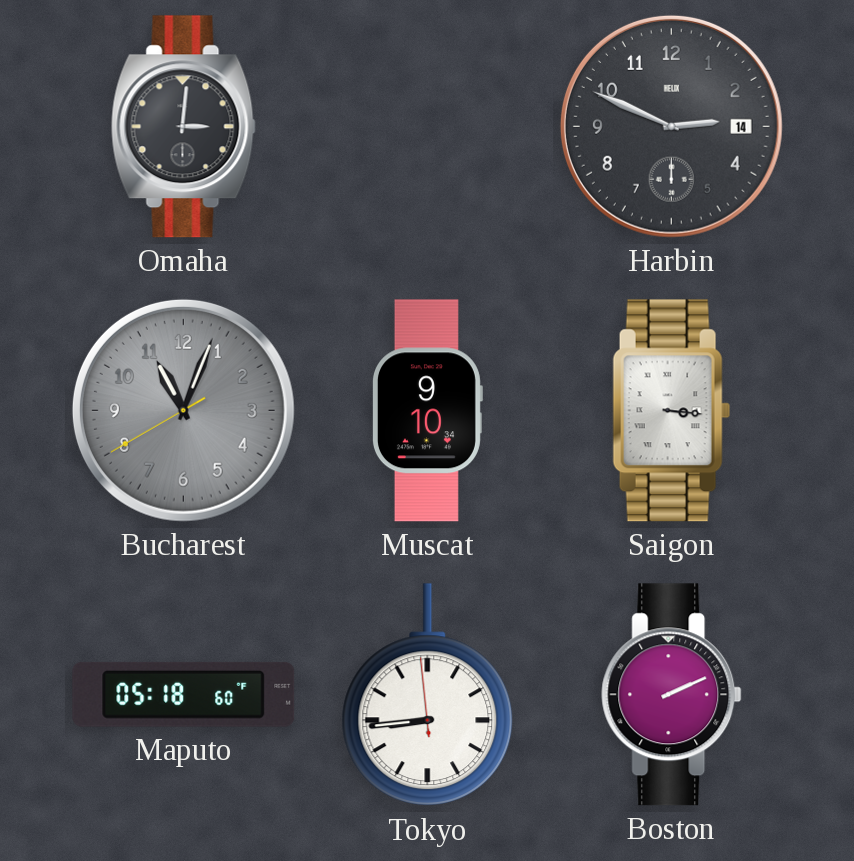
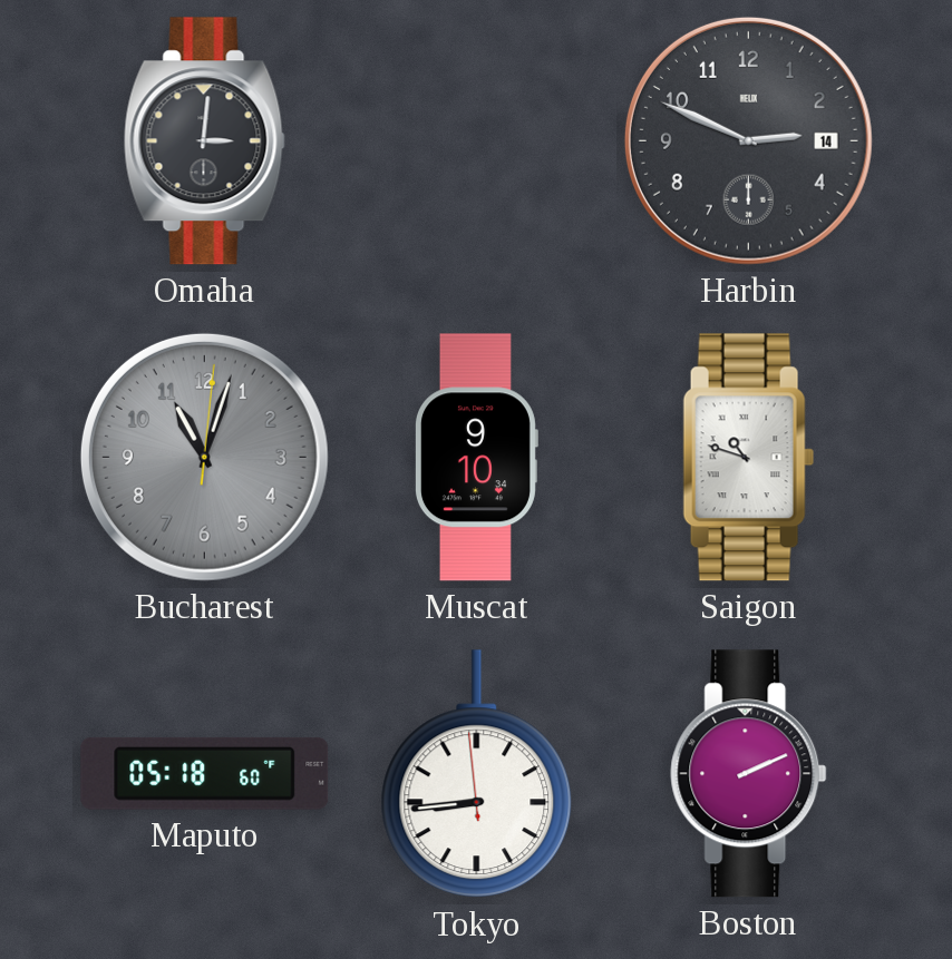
Bucharest: 11:03:40 -> 11:03:01 (204, 457)
Saigon: 3:16 -> 10:48 (749, 458)
